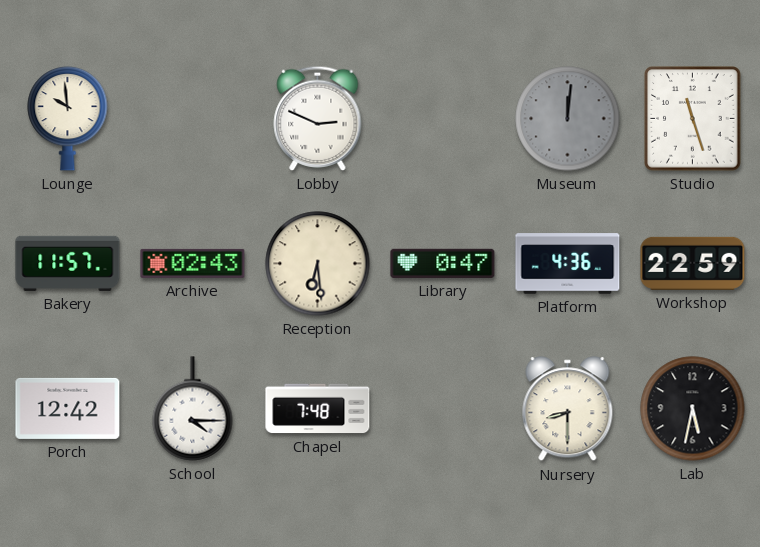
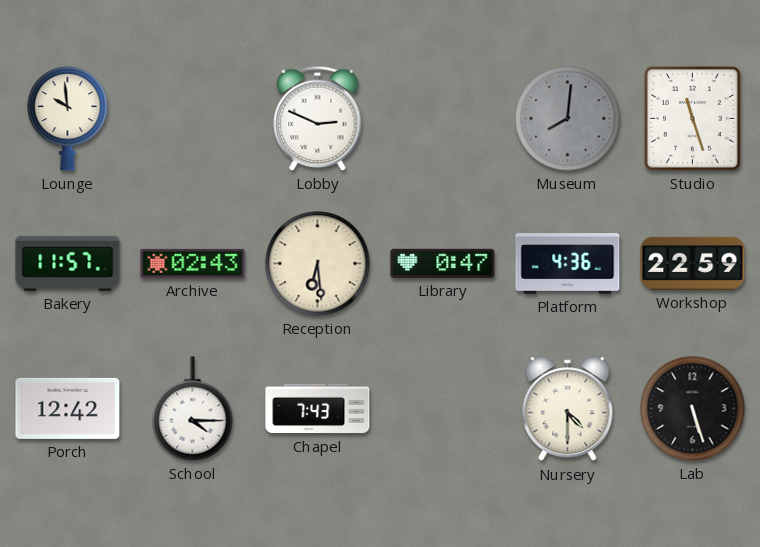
Museum: 12:01 -> 8:01 (568, 119)
Chapel: 7:48 -> 7:43 (318, 409)
Nursery: 8:30 -> 4:30 (568, 409)
Lab: 5:32 -> 5:27 (693, 409)
